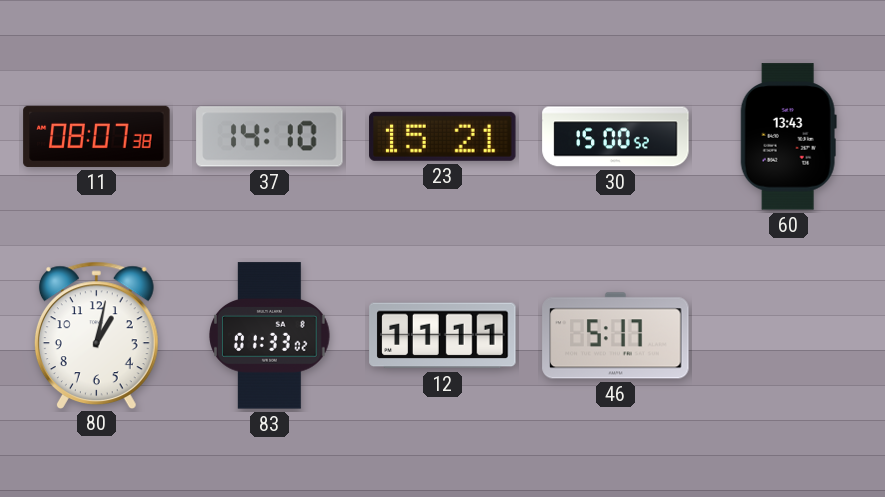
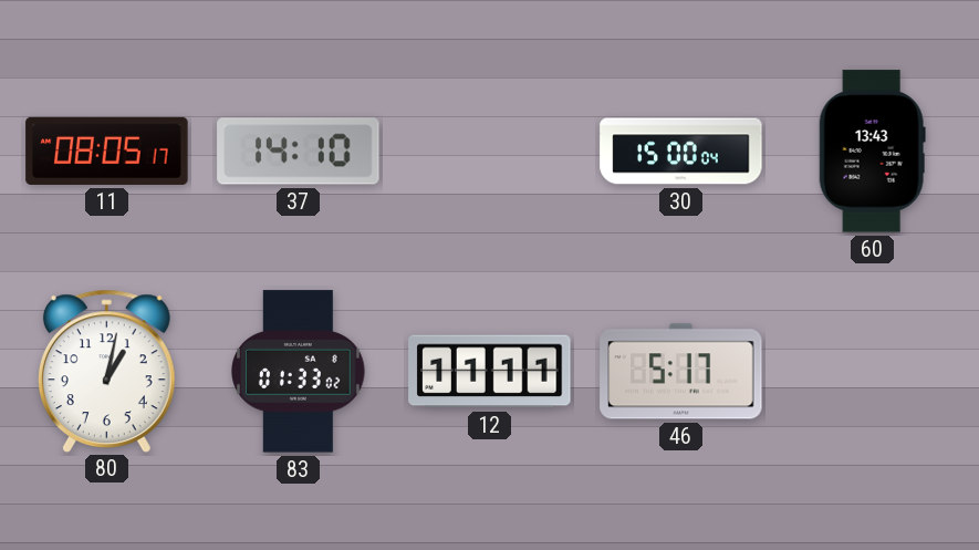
11: 08:07 -> 08:05 (107, 151)
23: 15:21 -> none (443, 136)
30: 15:00:52 -> 15:00:04 (681, 152)
